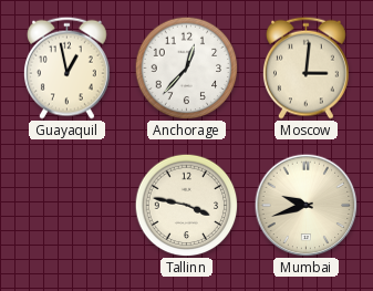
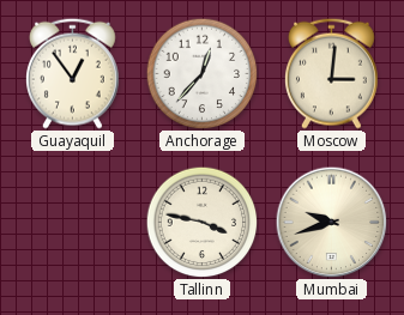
Guayaquil: 12:58 -> 12:54 (73, 73)
